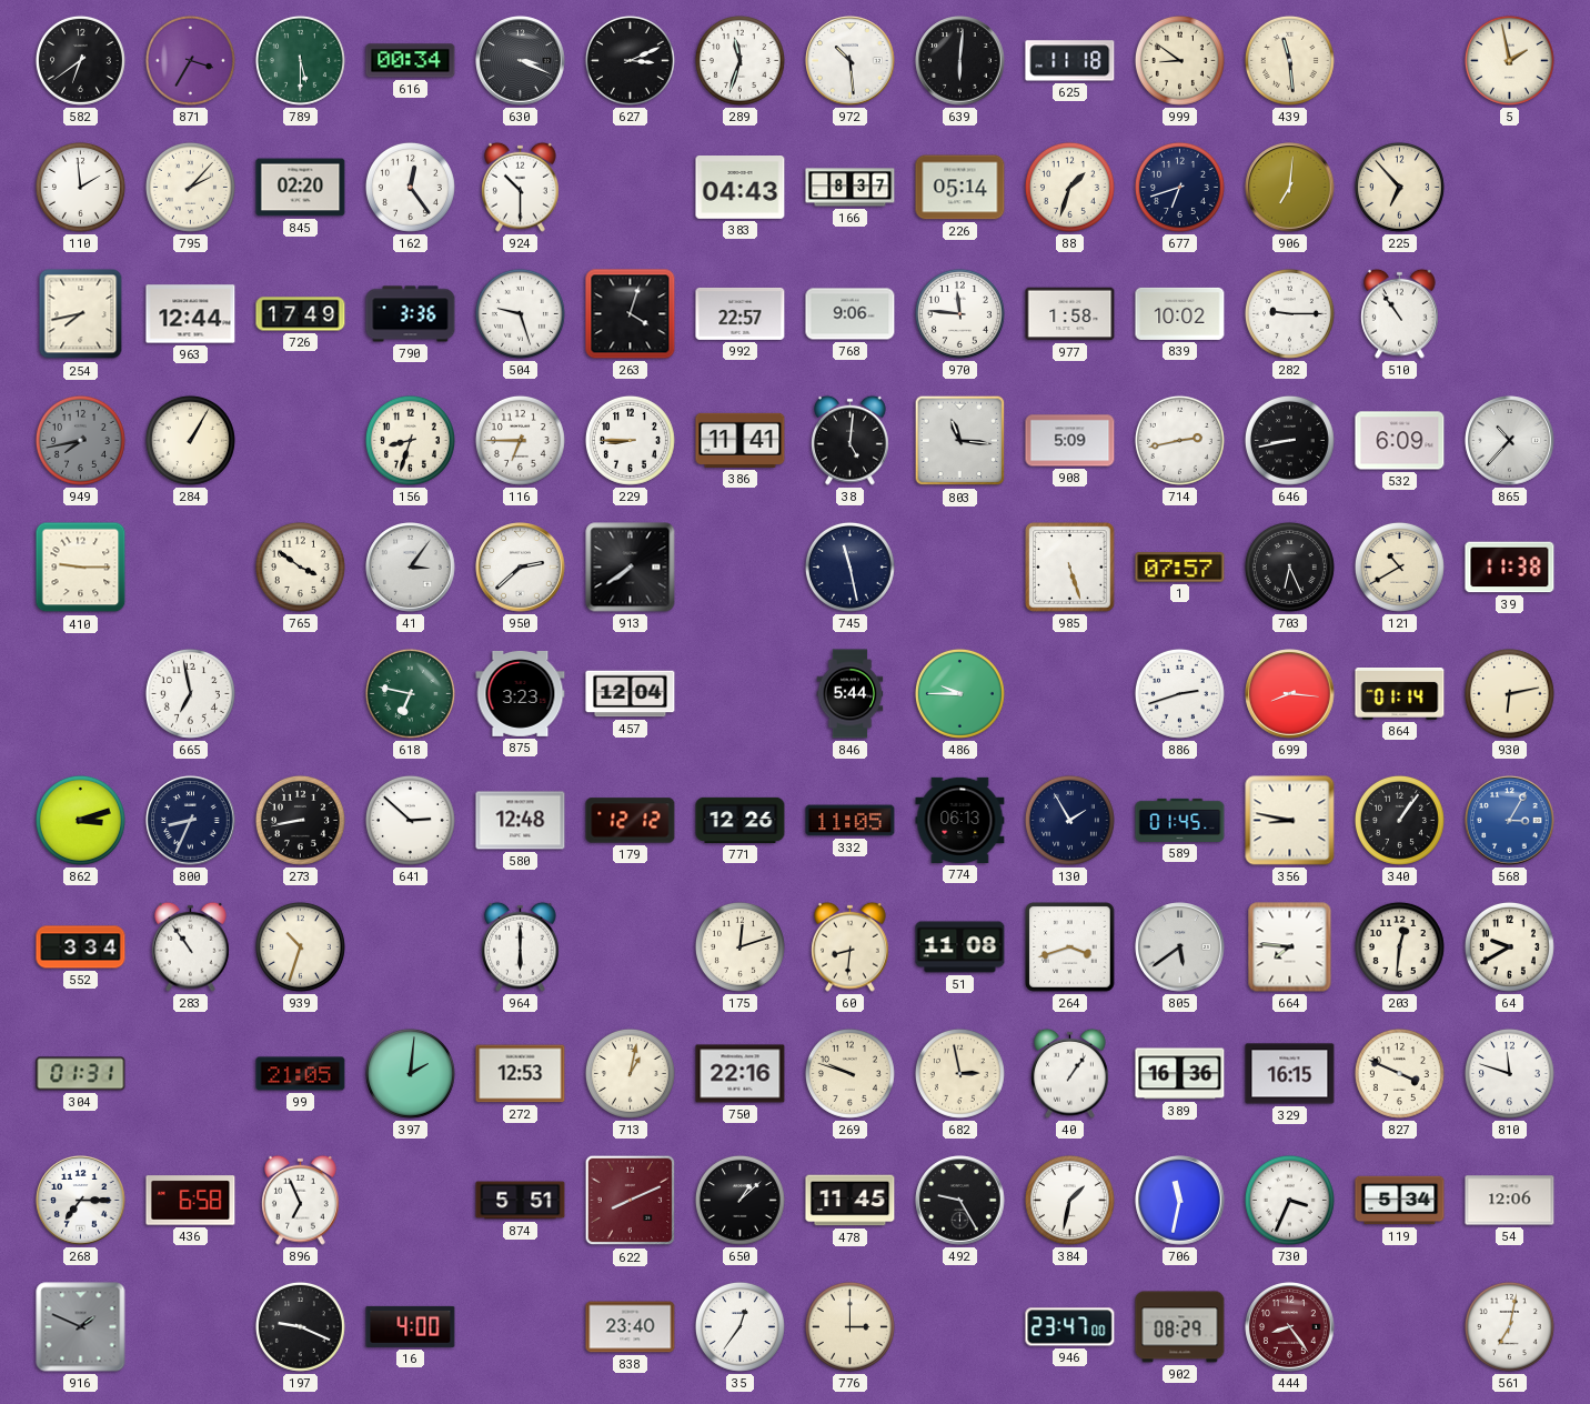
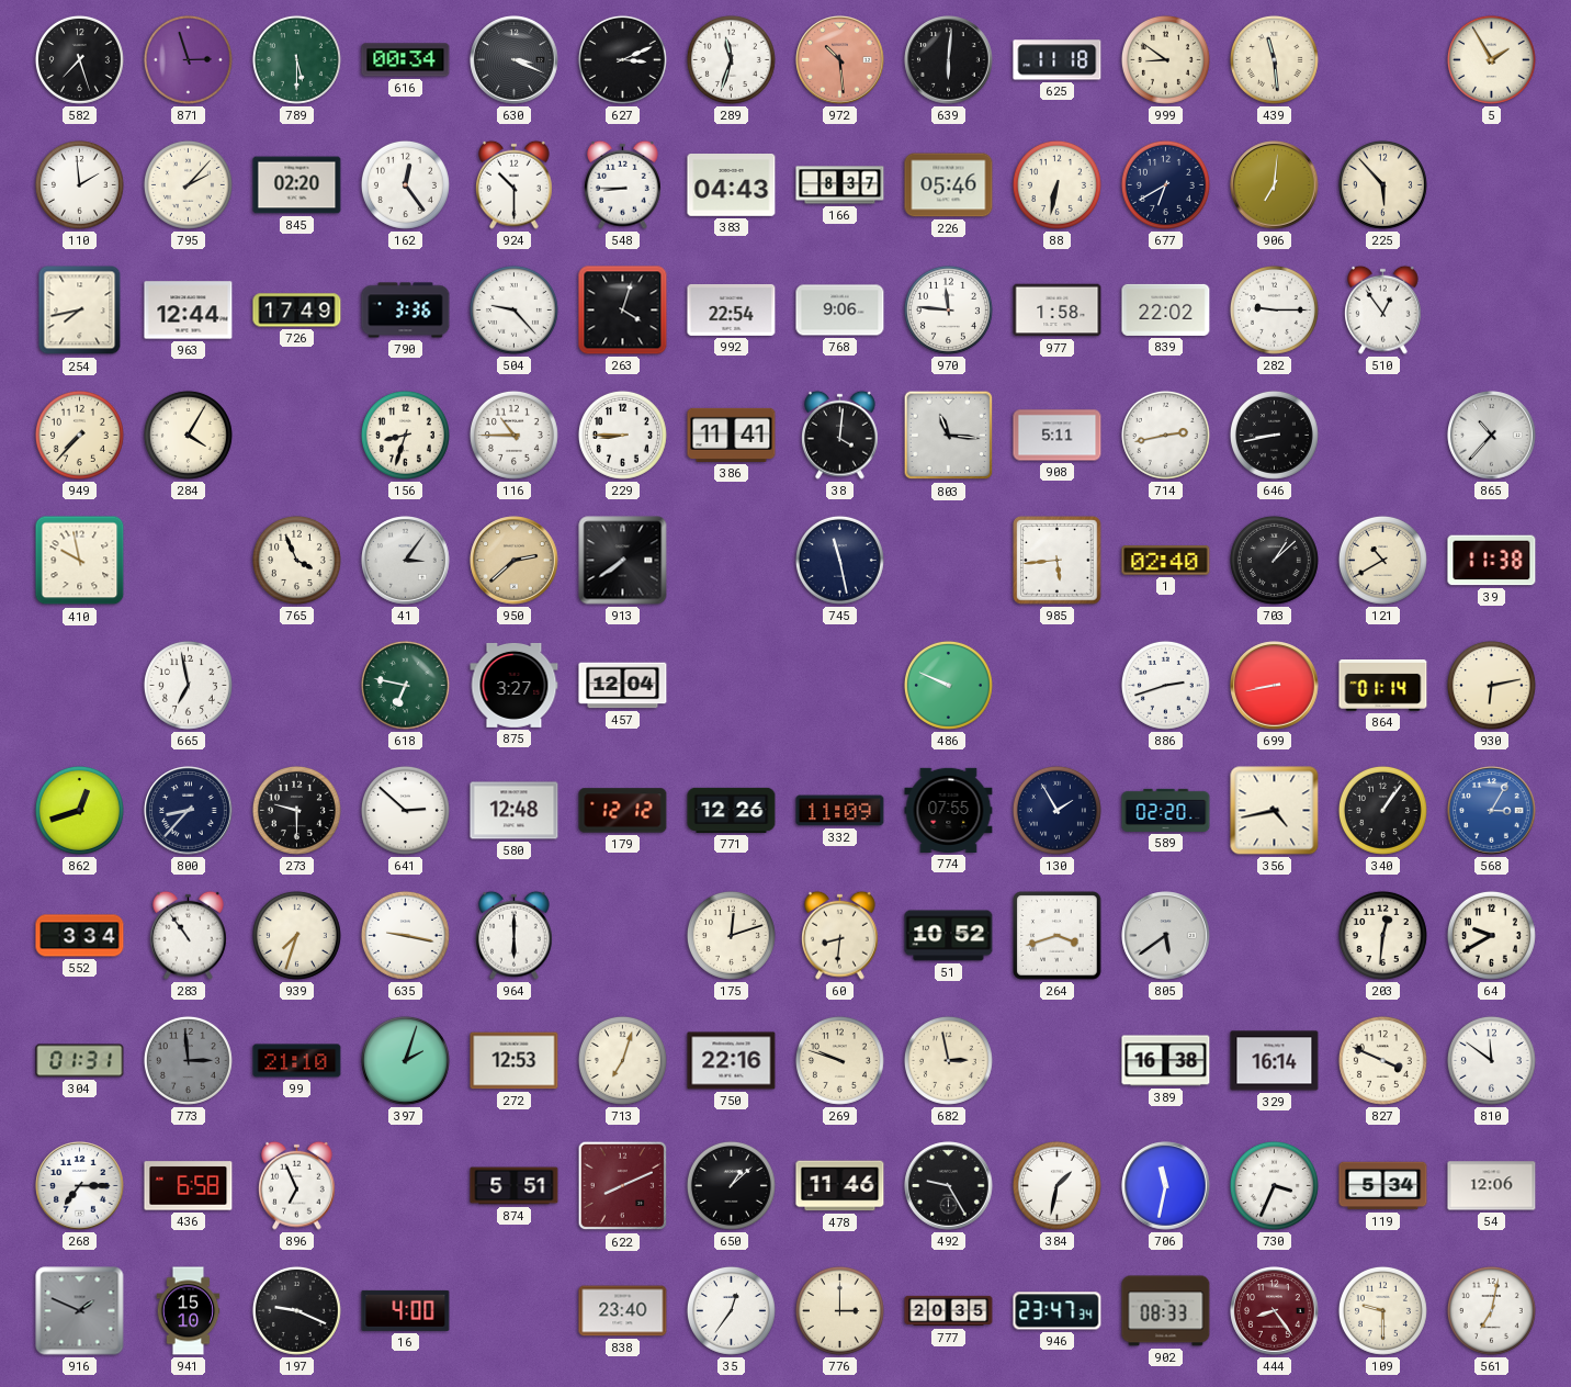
582: 6:39 -> 7:27 (79, 59)
871: 3:35 -> 2:57 (188, 59)
972 dial: white -> salmon (840, 60)
5: 1:58 -> 1:55 (1491, 59)
548: none -> 8:45 (623, 184)
226: 05:14 -> 05:46 (949, 185)
88: 1:33 -> 6:32 (1056, 184)
677: 6:42 -> 6:40 (1165, 184)
225: 6:53 -> 5:53 (1382, 184)
504: 9:27 -> 9:23 (513, 309)
992: 22:57 -> 22:54 (732, 309)
839: 10:02 -> 22:02 (1166, 309)
510: 10:54 -> 12:54 (1383, 309)
949: 7:43 -> 7:37 (79, 435)
949 dial: grey -> cream (79, 435)
284: 1:05 -> 4:05 (188, 435)
116: 6:45 -> 10:45 (513, 435)
38: 5:01 -> 4:01 (840, 435)
908: 5:09 -> 5:11 (1058, 436)
532: 6:09 -> none (1400, 441)
410: 9:15 -> 9:58 (80, 561)
765: 3:51 -> 3:56 (296, 560)
950 dial: white -> champagne (515, 561)
985: 5:27 -> 5:44 (1058, 561)
1: 07:57 -> 02:40 (1166, 561)
703: 6:26 -> 1:08 (1274, 560)
875: 3:23 -> 3:27 (515, 685)
846: 5:44 -> none (851, 694)
486: 9:45 -> 9:49 (948, 685)
699: 8:16 -> 8:43 (1275, 686)
862: 3:12 -> 12:42 (79, 810)
800: 8:34 -> 8:37 (189, 811)
273: 8:43 -> 9:30 (296, 810)
332: 11:05 -> 11:09 (840, 811)
774: 06:13 -> 07:55 (949, 810)
589: 01:45 -> 02:20 (1166, 810)
356: 8:47 -> 4:43 (1275, 811)
939: 10:33 -> 7:33 (296, 935)
635: none -> 9:17 (405, 935)
51: 11:08 -> 10:52 (949, 936)
664: 7:46 -> none (1290, 947)
773: none -> 2:59 (188, 1060)
99: 21:05 -> 21:10 (297, 1061)
397: 2:01 -> 2:03 (405, 1060)
713: 1:02 -> 7:03 (622, 1060)
40: 1:06 -> none (1070, 1073)
389: 16:36 -> 16:38 (1166, 1061)
329: 16:15 -> 16:14 (1275, 1061)
810: 11:48 -> 11:51 (1491, 1060)
478: 11:45 -> 11:46 (840, 1186)
941: none -> 15:10 (189, 1311)
777: none -> 20:35 (949, 1311)
946: 23:47:00 -> 23:47:34 (1058, 1311)
902: 08:29 -> 08:33 (1166, 1311)
109: none -> 9:30 (1382, 1310)
